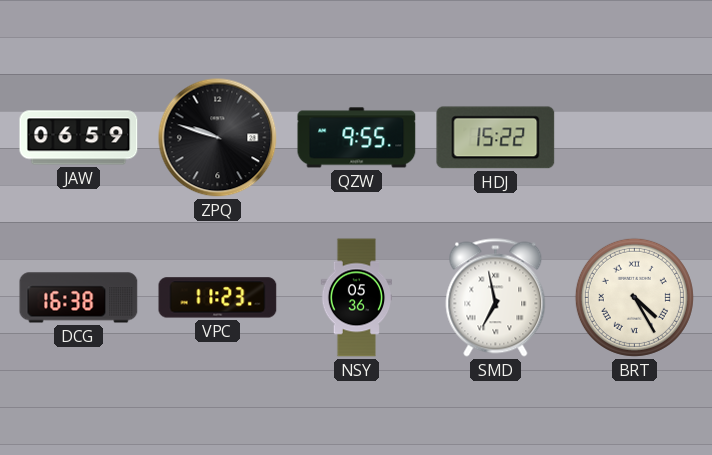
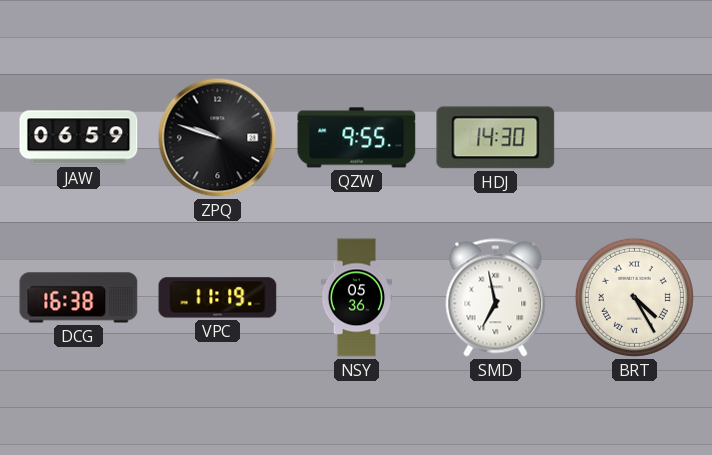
HDJ: 15:22 -> 14:30 (496, 138)
VPC: 11:23 -> 11:19 (218, 298)
